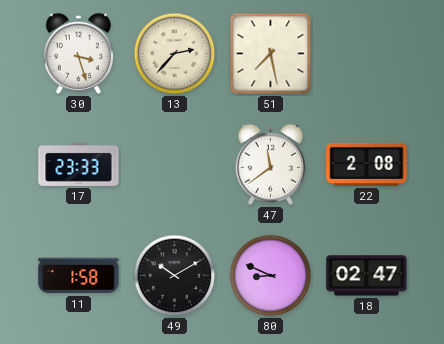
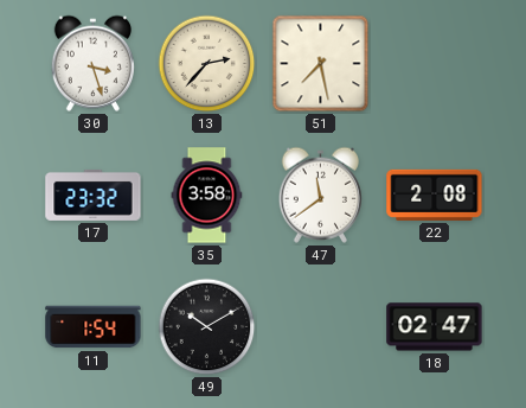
17: 23:33 -> 23:32 (94, 195)
35: none -> 3:58 (207, 196)
11: 1:58 -> 1:54 (94, 327)
80: 8:49 -> none (271, 276)
